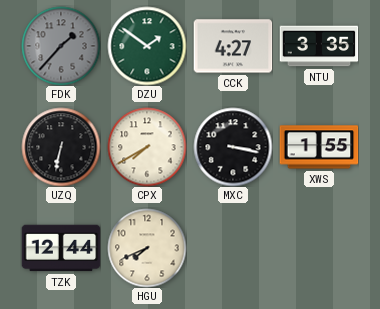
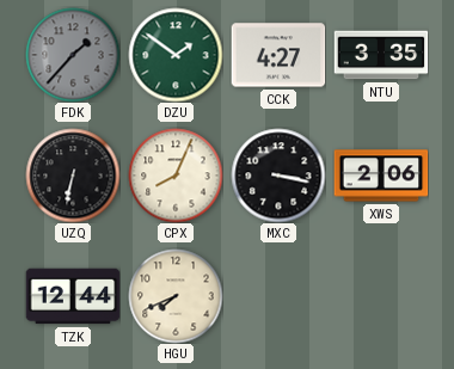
CPX: 7:40 -> 8:04 (176, 176)
XWS: 1:55 -> 2:06 (381, 176)
